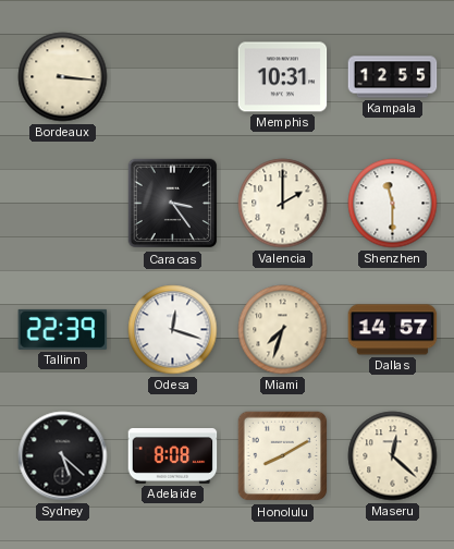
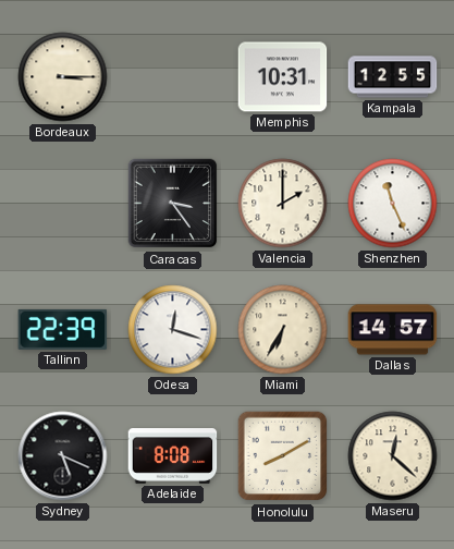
Bordeaux: 3:16 -> 3:15 (63, 77)
Shenzhen: 11:30 -> 11:26 (393, 204)
Miami: 7:33 -> 6:35 (283, 330)
Sydney: 5:22 -> 5:19 (63, 456)
